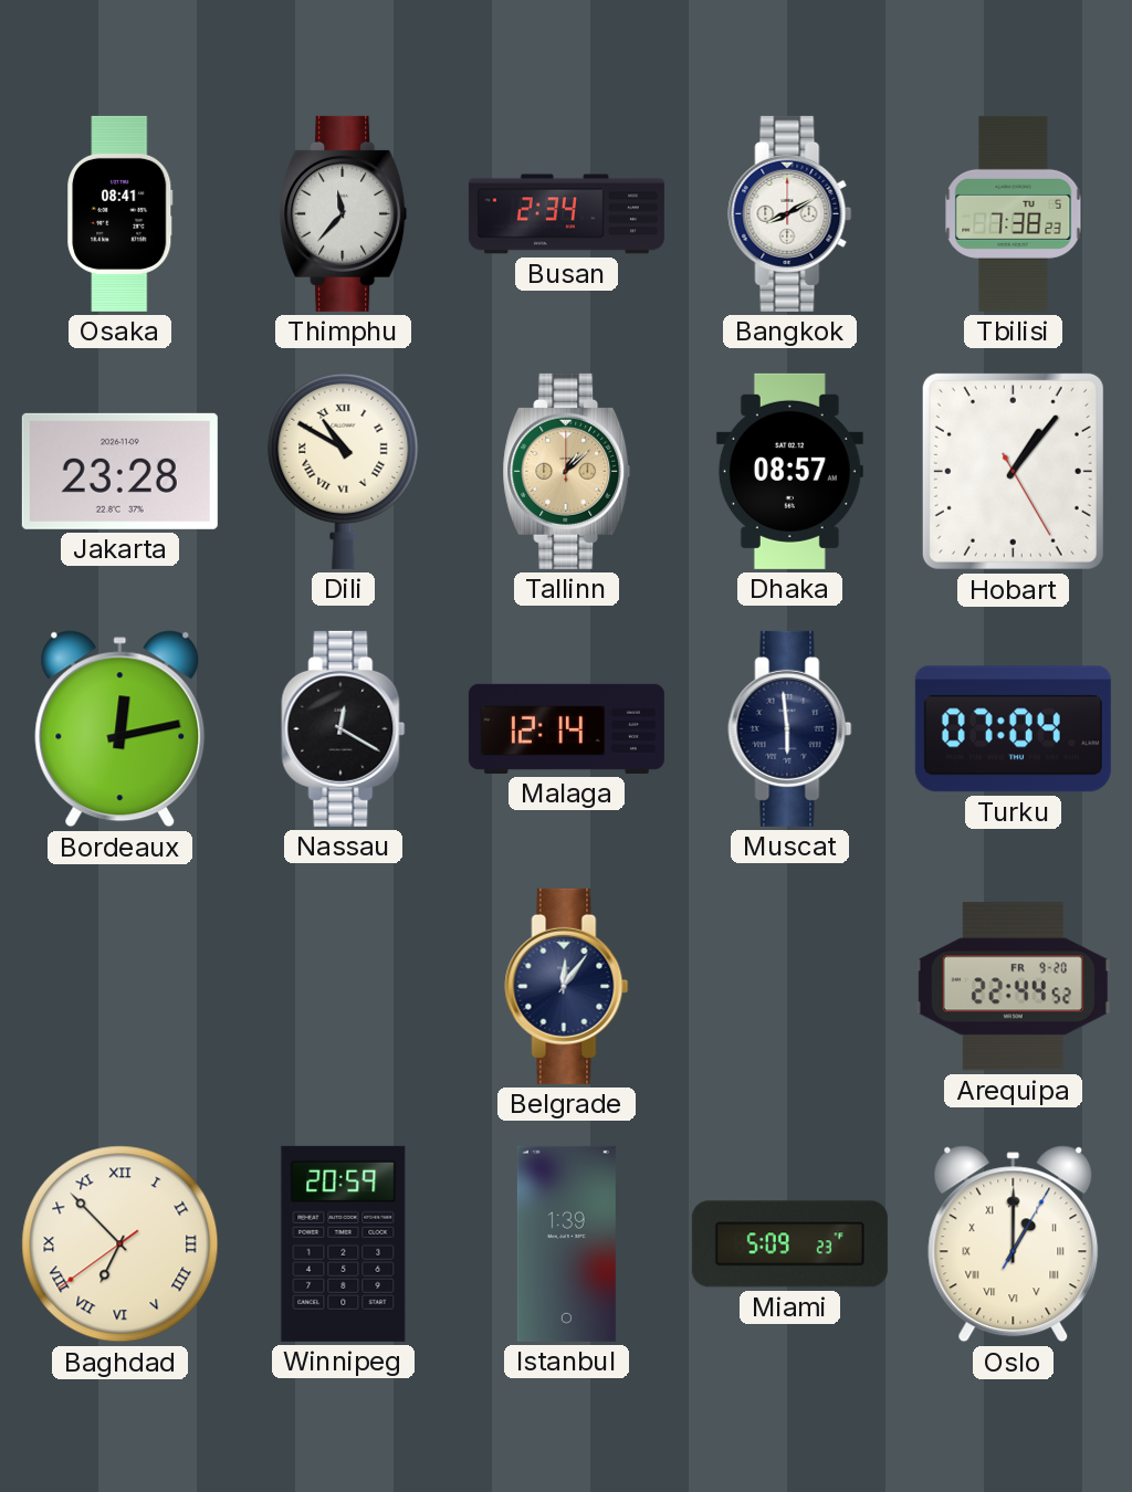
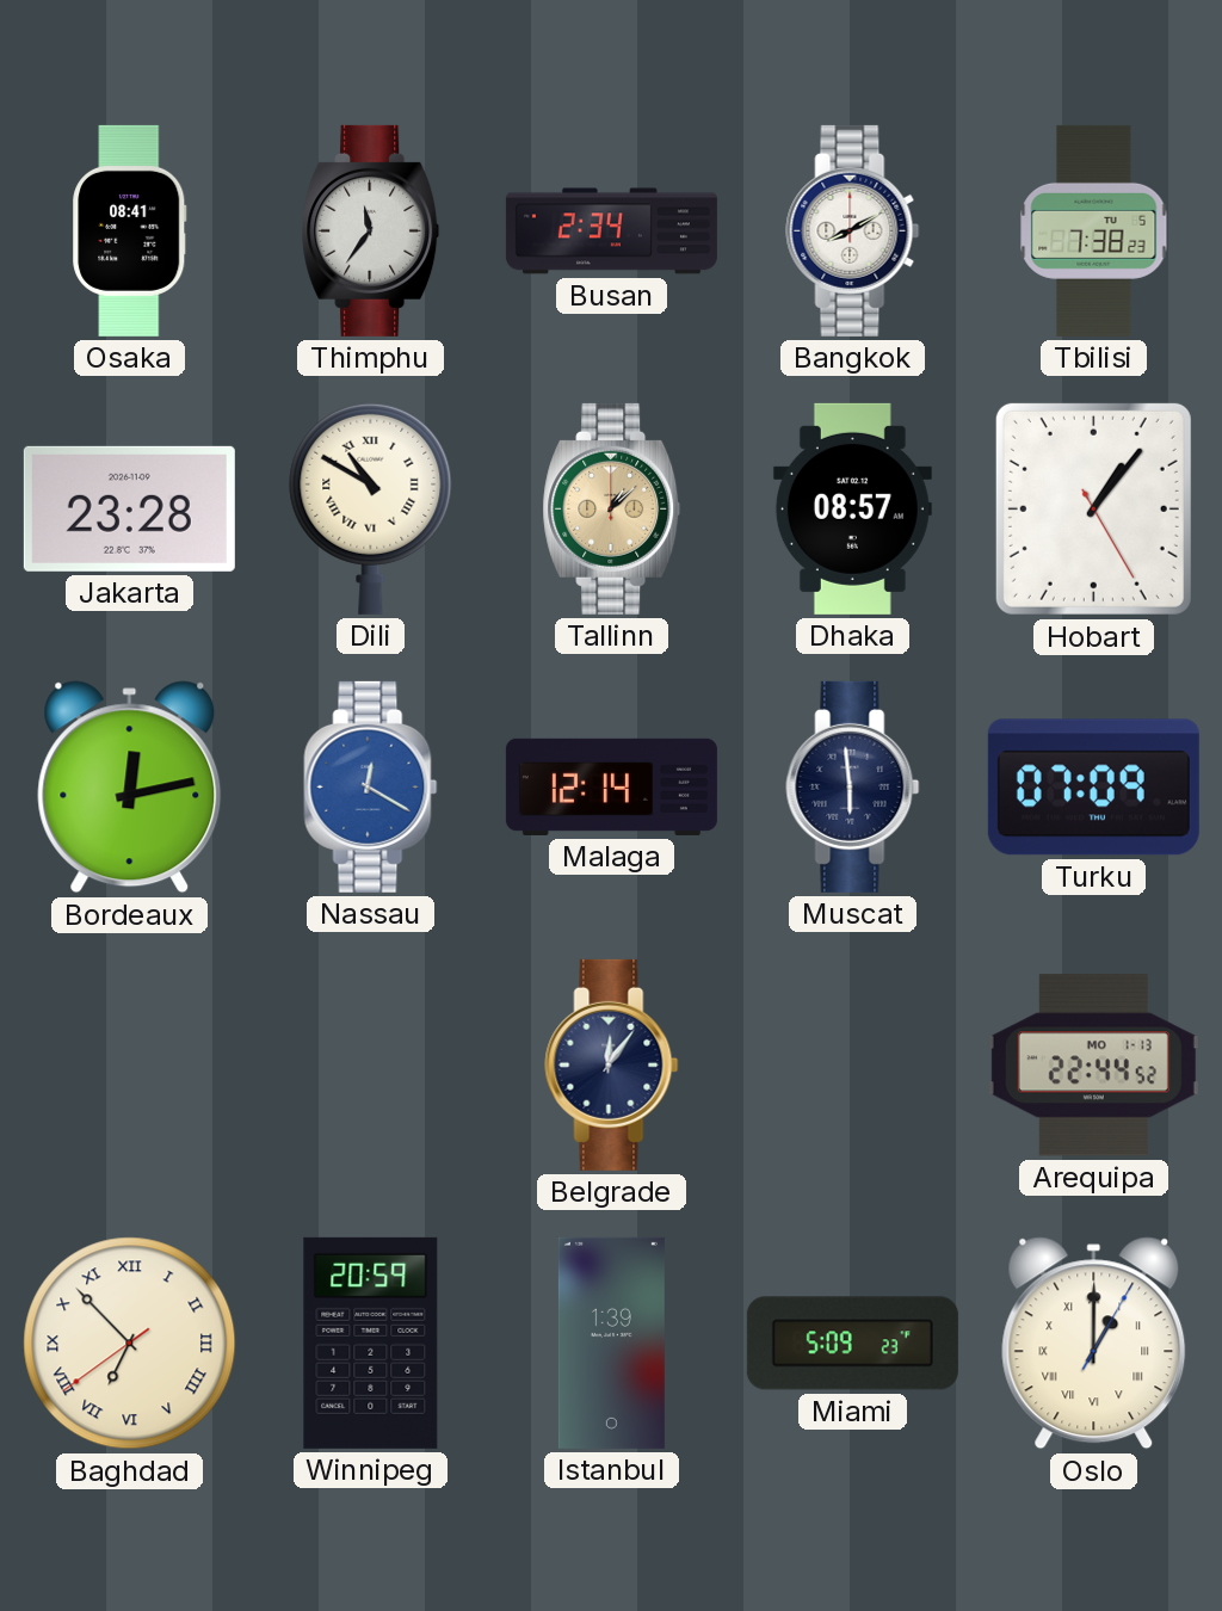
Thimphu: 11:37 -> 11:36 (371, 230)
Nassau dial: black -> blue (371, 786)
Turku: 07:04 -> 07:09 (1093, 788)
Arequipa date: FR 9-20 -> MO 1-13 (1093, 1066)
